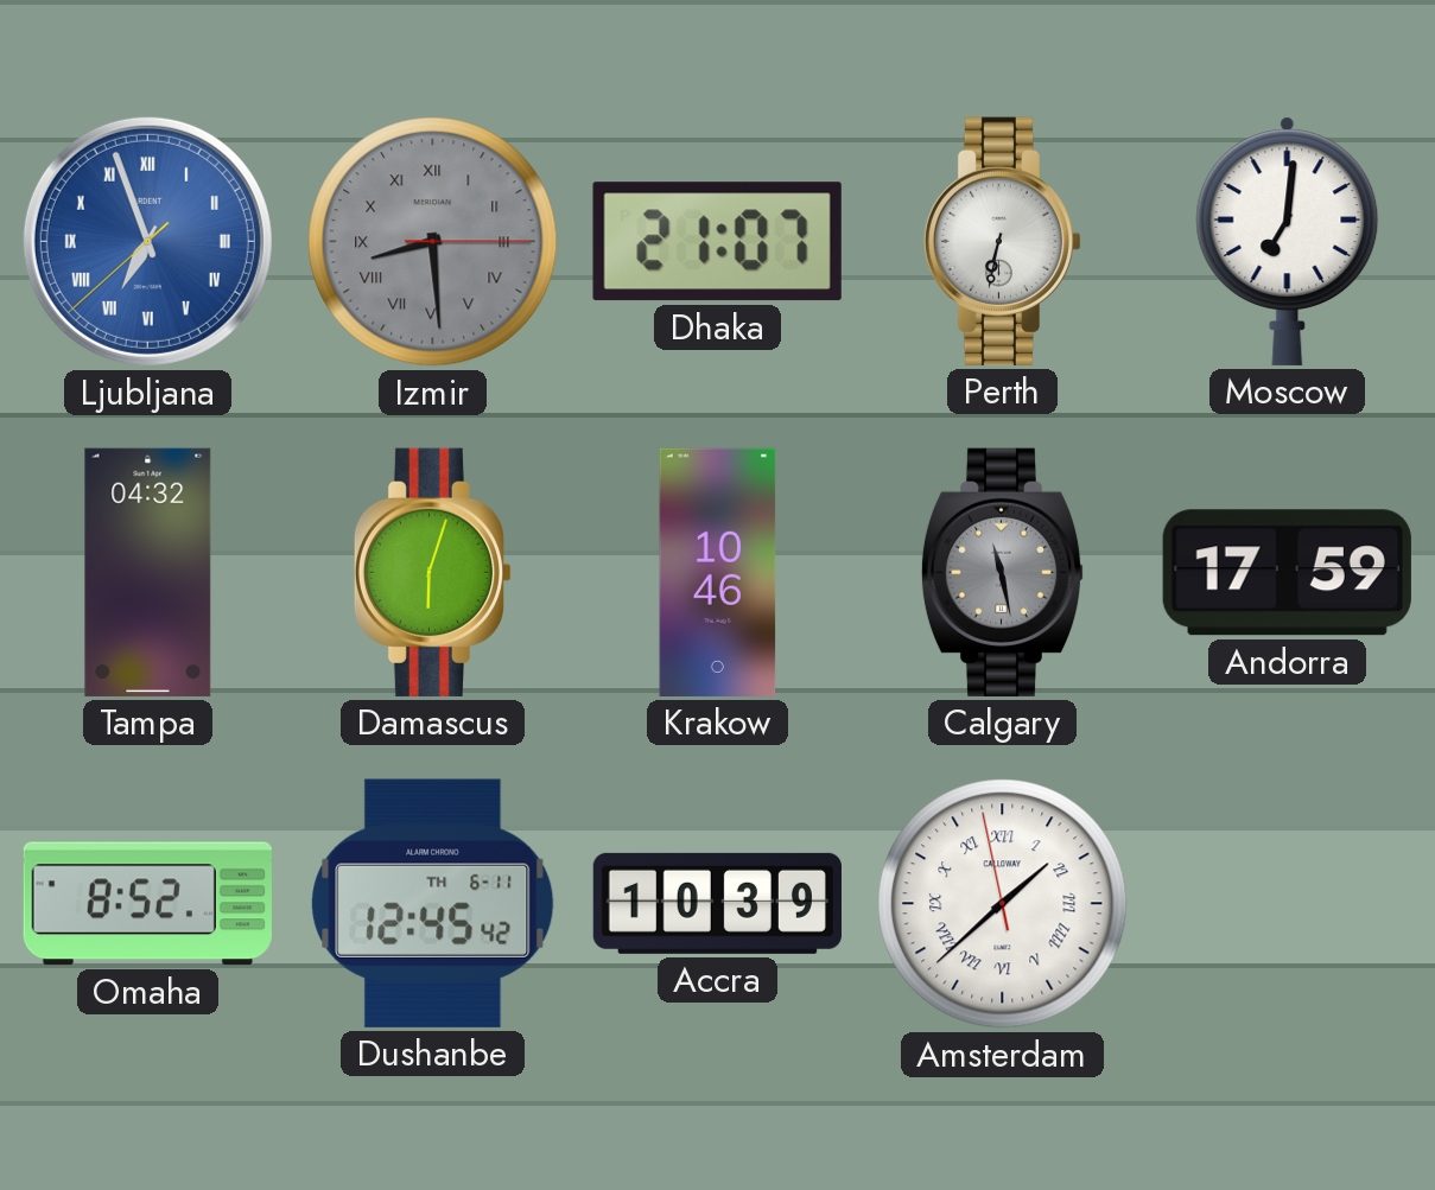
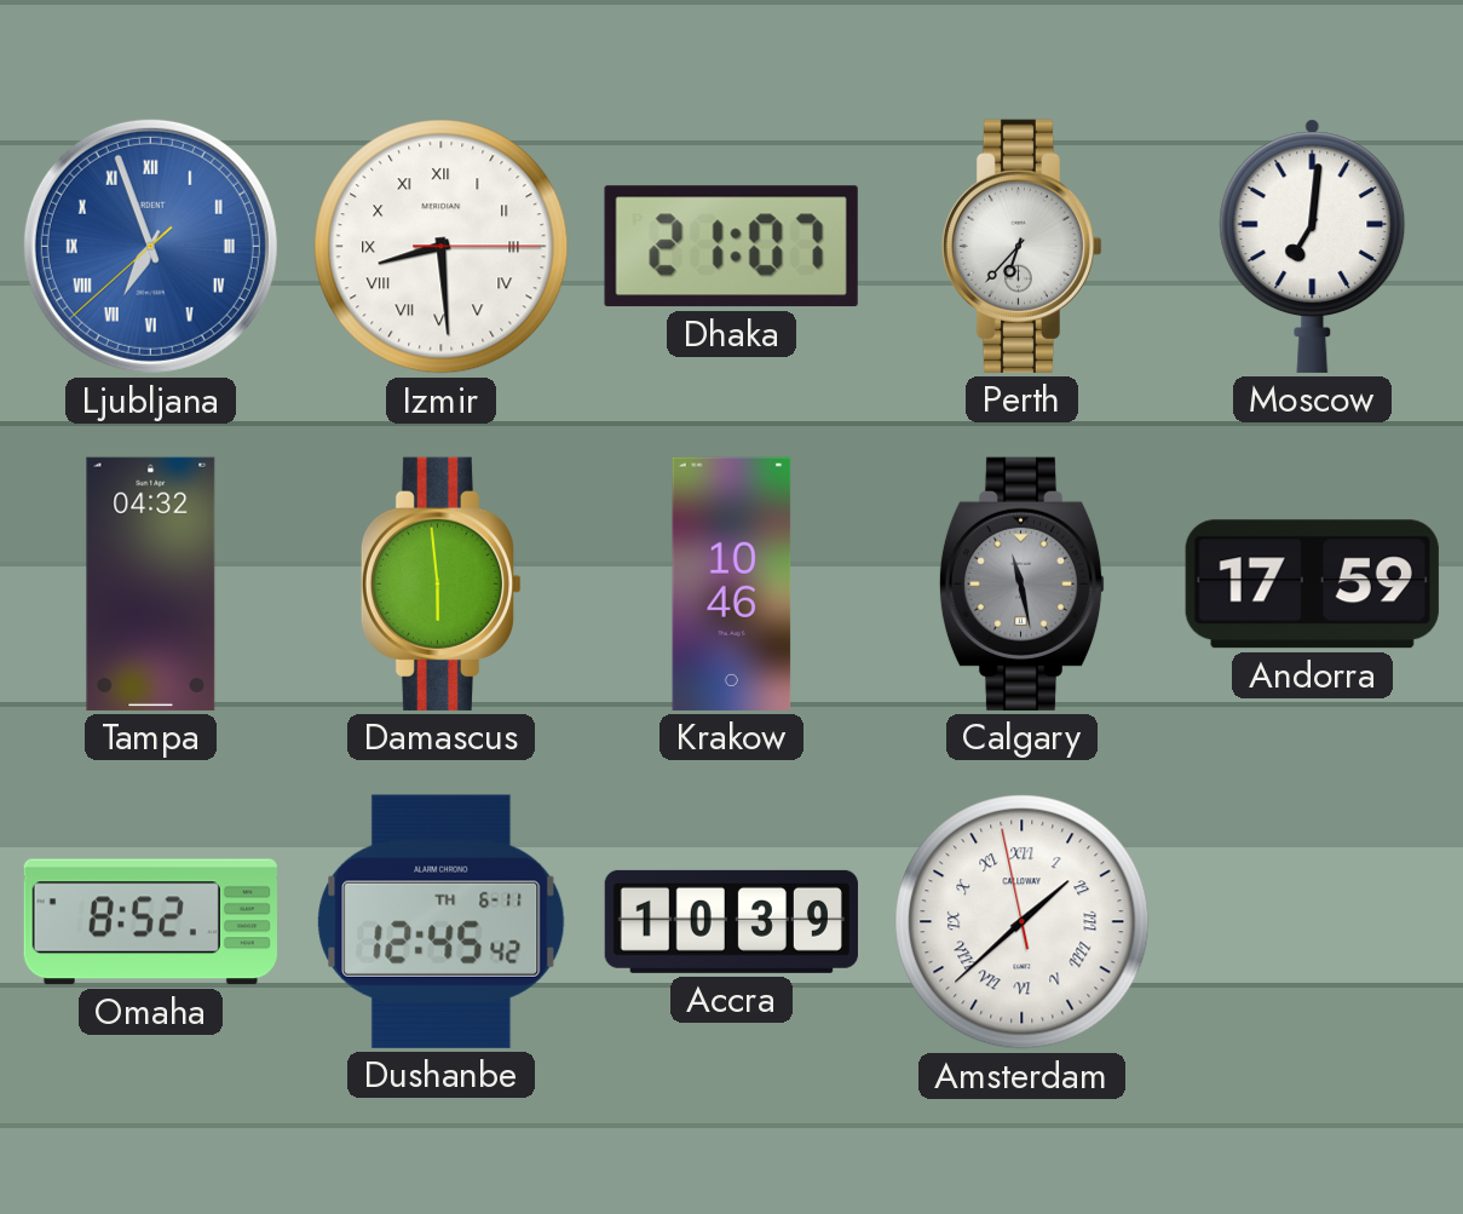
Izmir dial: grey -> white (442, 247)
Perth: 6:32 -> 6:37 (1023, 246)
Damascus: 6:03 -> 5:59 (442, 583)
